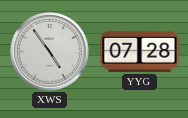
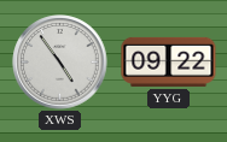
YYG: 07:28 -> 09:22 (169, 61)
